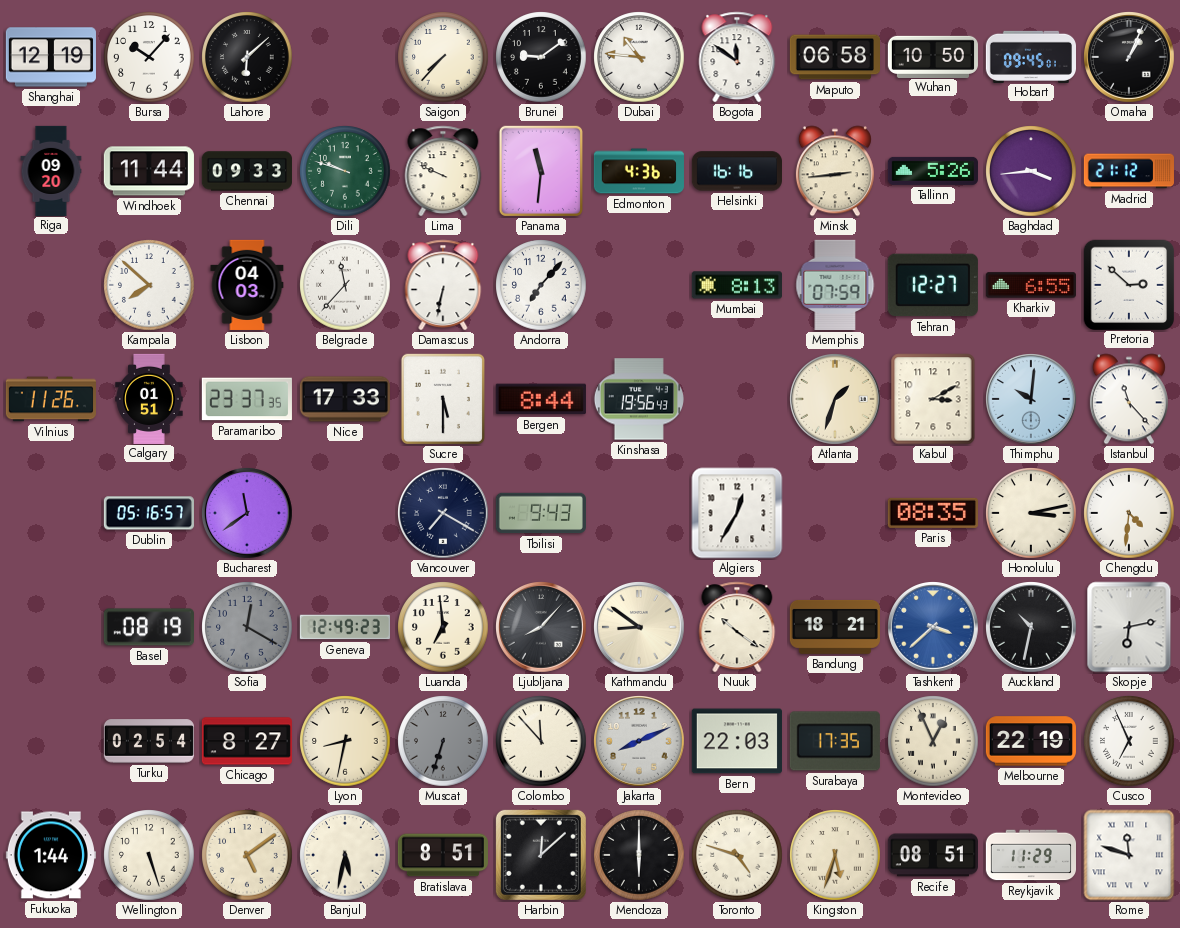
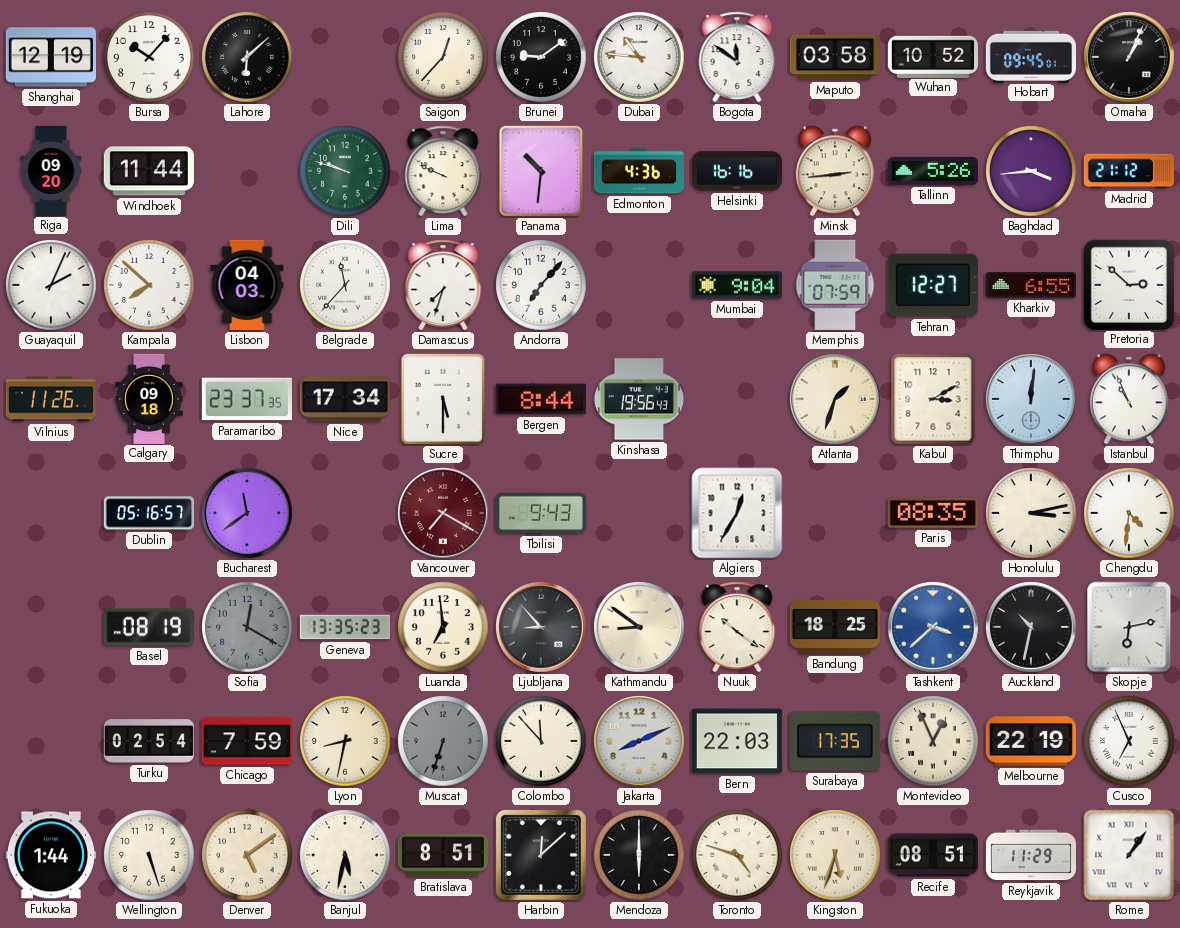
Saigon: 7:37 -> 12:37 (443, 57)
Maputo: 06:58 -> 03:58 (834, 57)
Wuhan: 10:50 -> 10:52 (933, 56)
Chennai: 09:33 -> none (247, 171)
Panama: 11:31 -> 10:31 (541, 171)
Guayaquil: none -> 2:04 (51, 285)
Damascus: 6:32 -> 7:33 (443, 285)
Mumbai: 8:13 -> 9:04 (737, 285)
Calgary: 01:51 -> 09:18 (149, 398)
Nice: 17:33 -> 17:34 (345, 399)
Thimphu: 10:01 -> 12:01 (1032, 400)
Istanbul: 11:23 -> 10:56 (1129, 399)
Vancouver dial: navy -> burgundy (444, 514)
Geneva: 12:49 -> 13:35 (345, 627)
Ljubljana: 8:07 -> 8:53 (542, 628)
Bandung: 18:21 -> 18:25 (835, 627)
Chicago: 8:27 -> 7:59 (247, 741)
Rome: 11:48 -> 1:06 (1129, 855)
